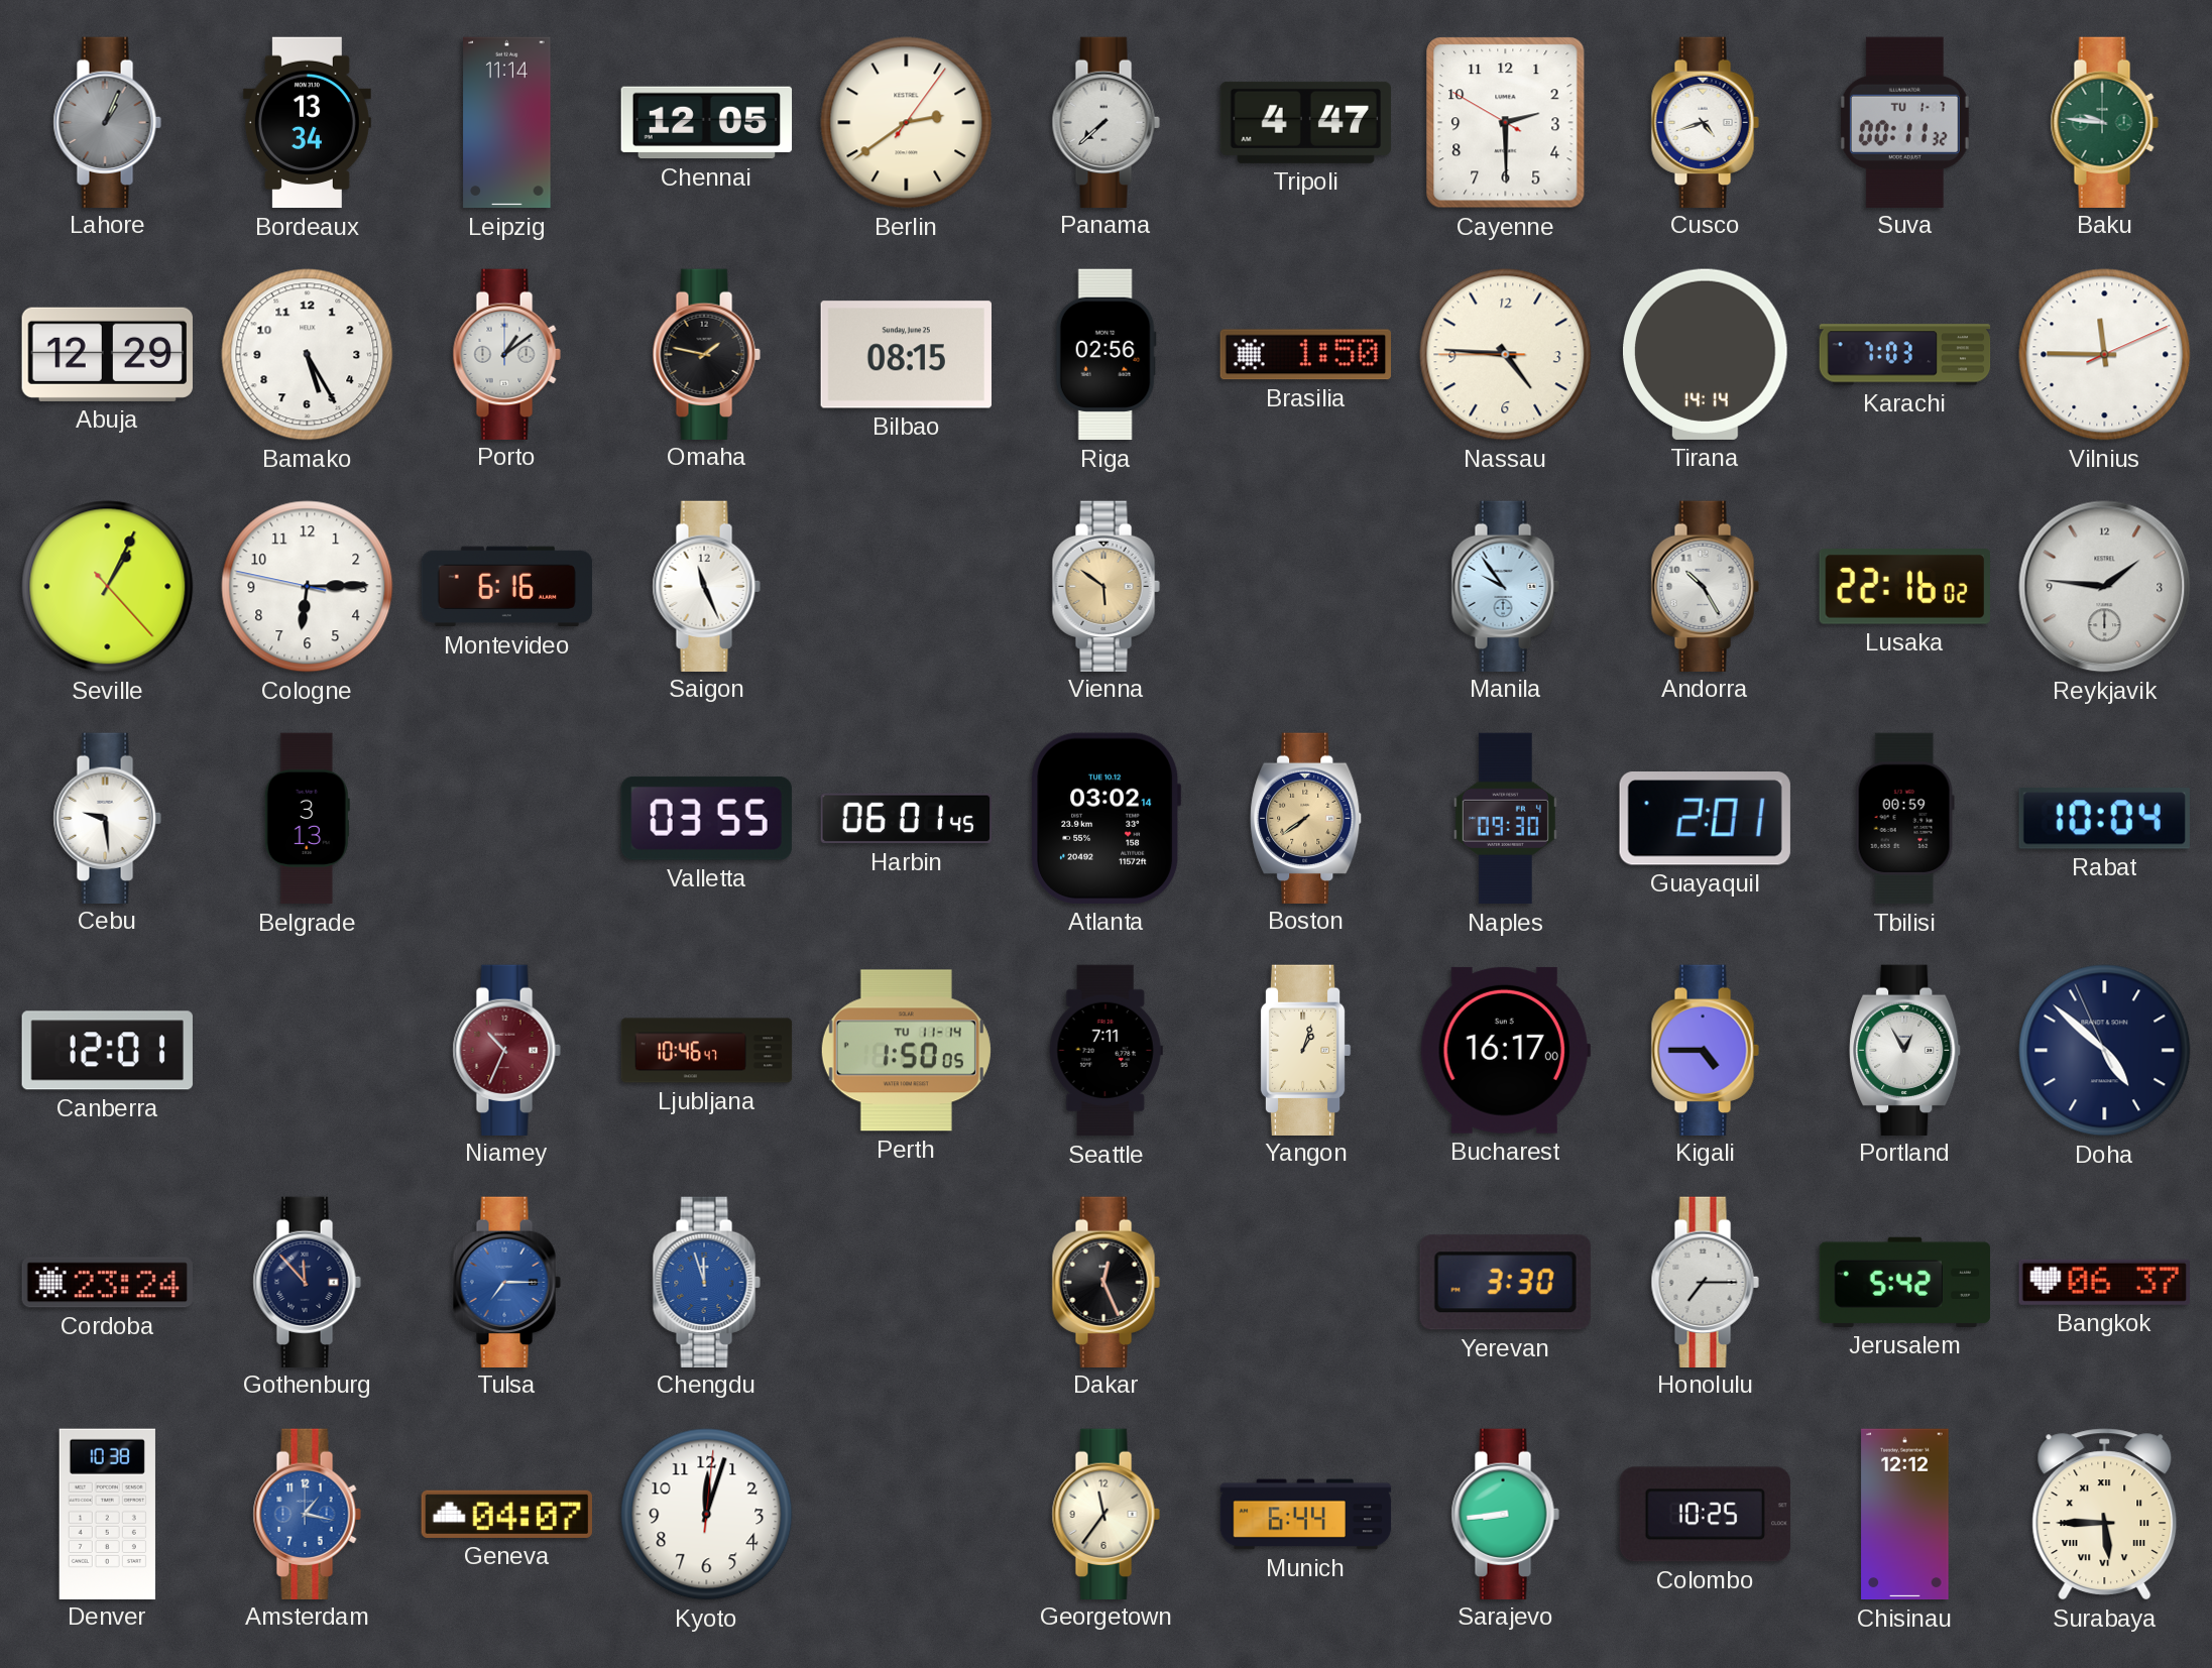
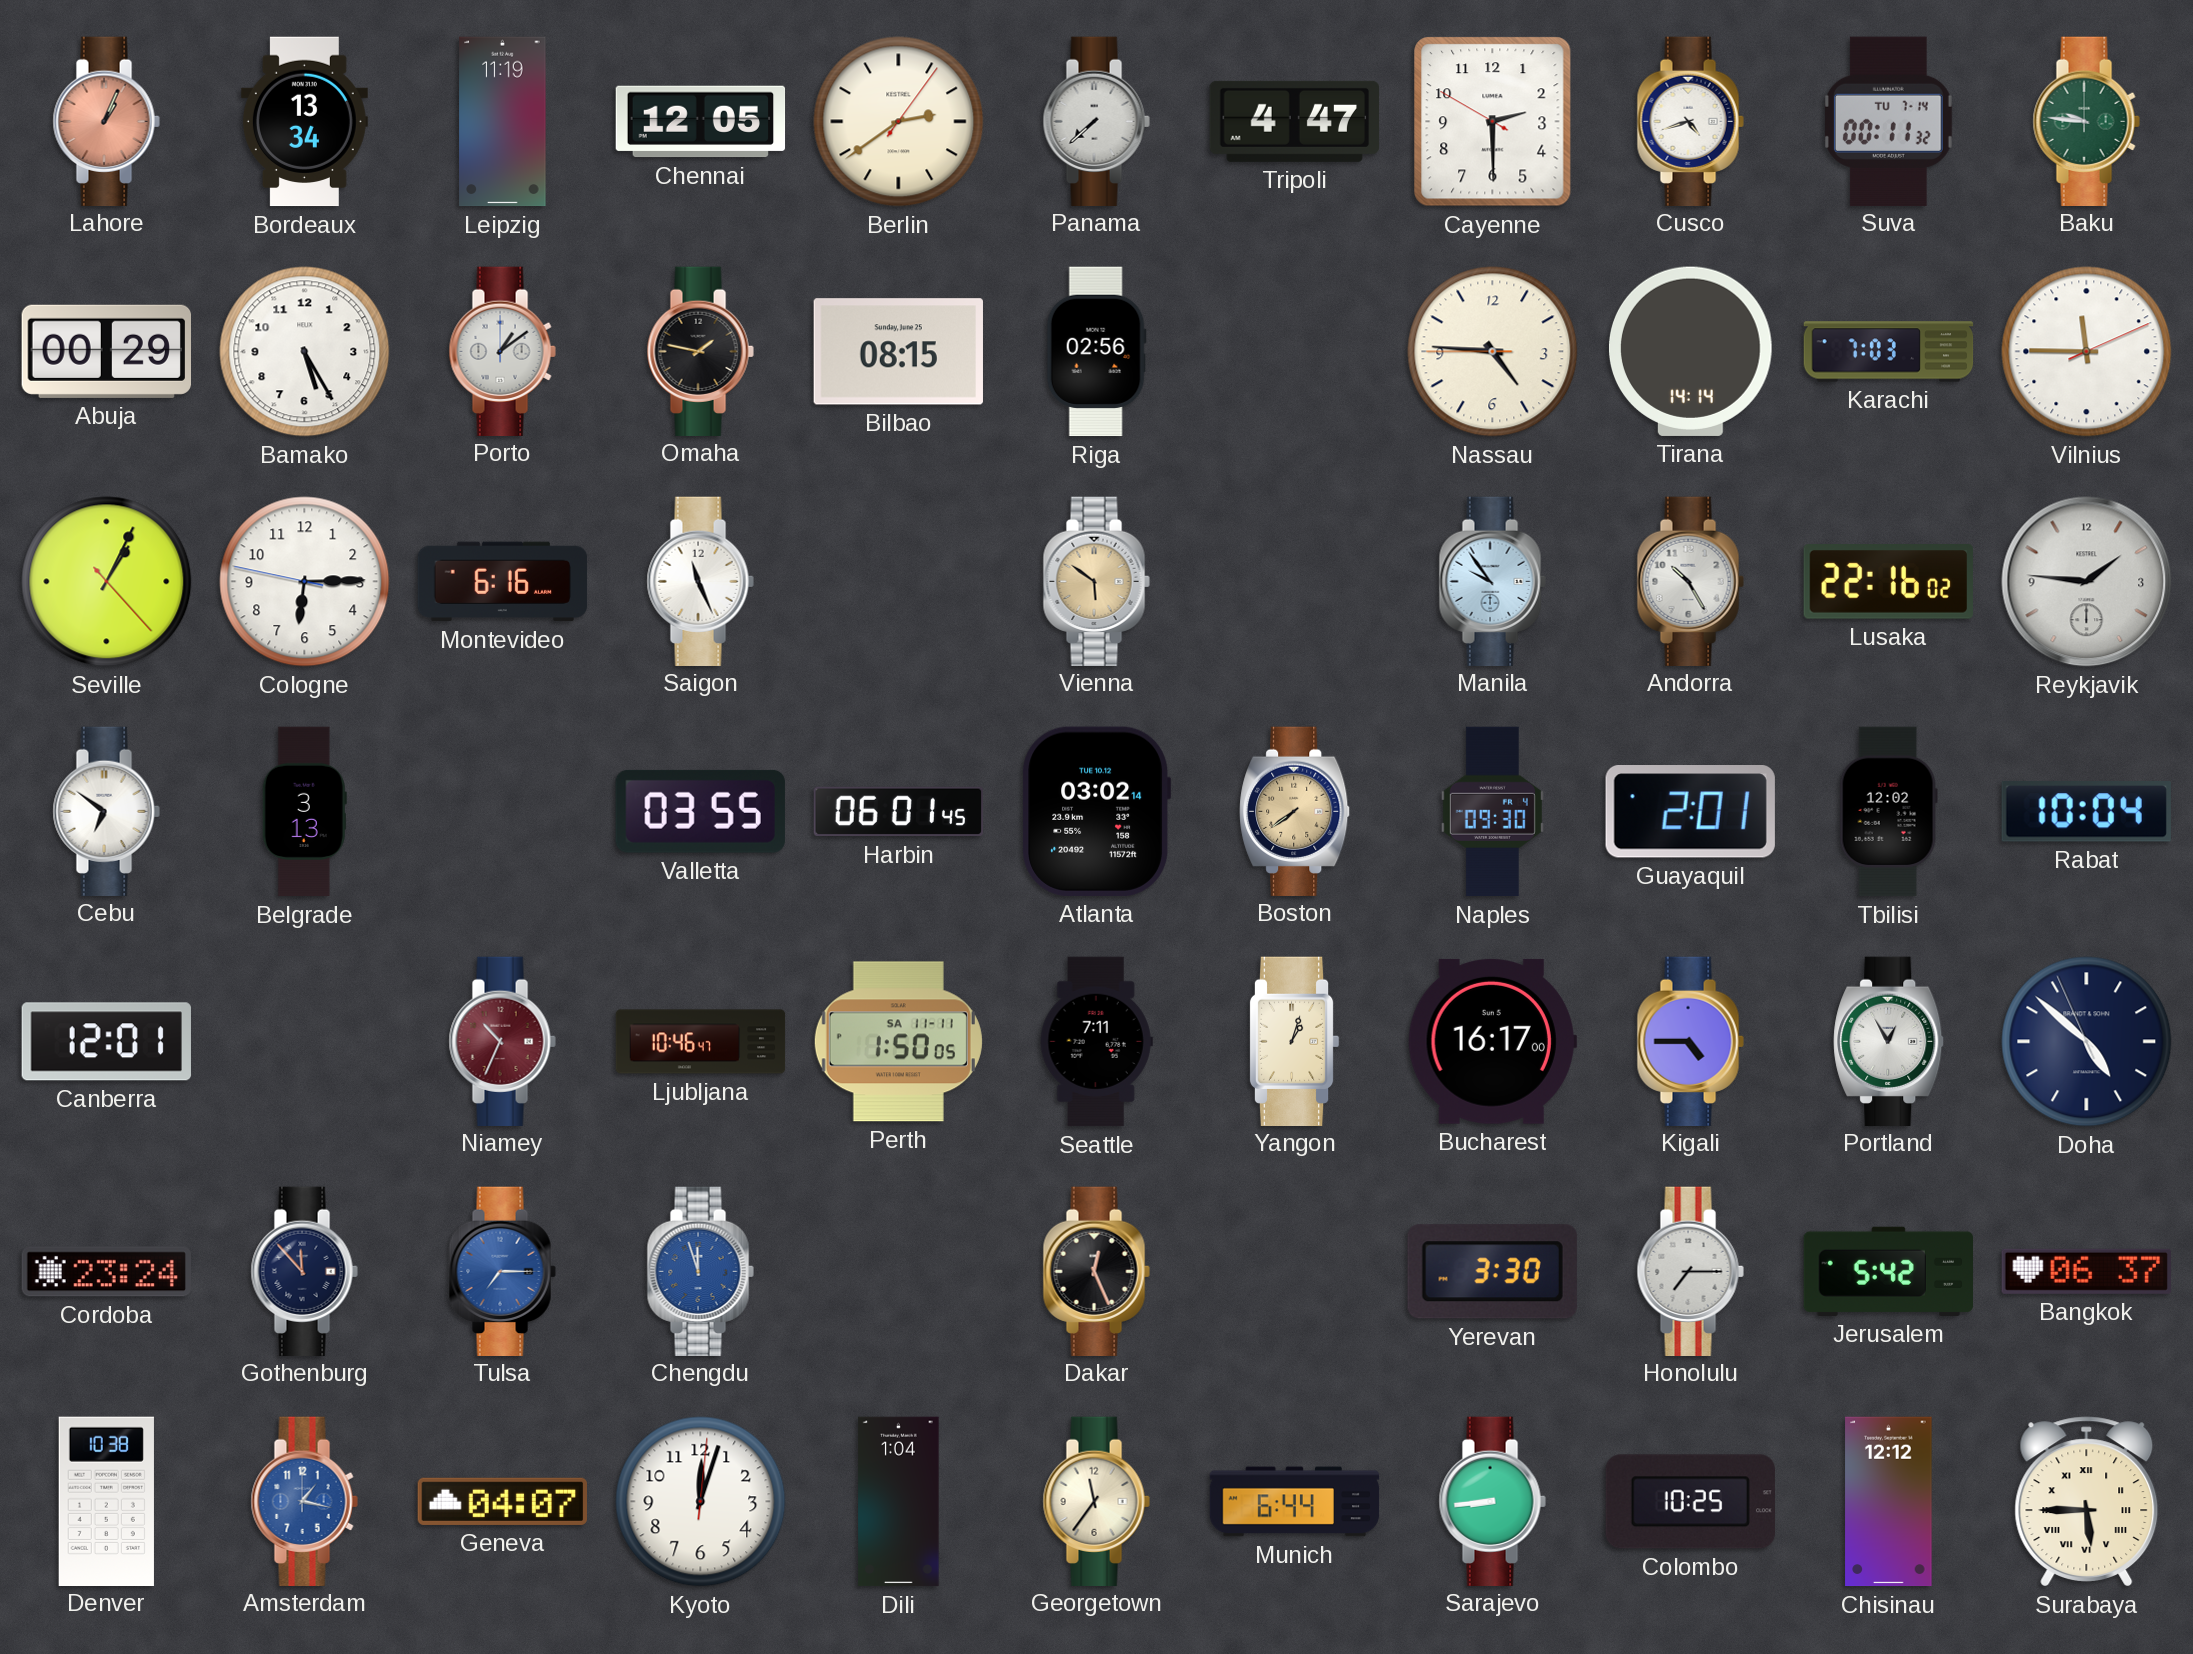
Lahore dial: grey -> salmon (106, 121)
Leipzig: 11:14 -> 11:19 (503, 122)
Suva date: TU 1-7 -> TU 7-14 (1888, 121)
Abuja: 12:29 -> 00:29 (106, 351)
Brasilia: 1:50 -> none (1305, 355)
Cebu: 9:29 -> 6:51 (106, 811)
Tbilisi: 00:59 -> 12:02 (1888, 812)
Perth date: TU 11-14 -> SA 11-11 (898, 1042)
Dili: none -> 1:04 (899, 1502)
